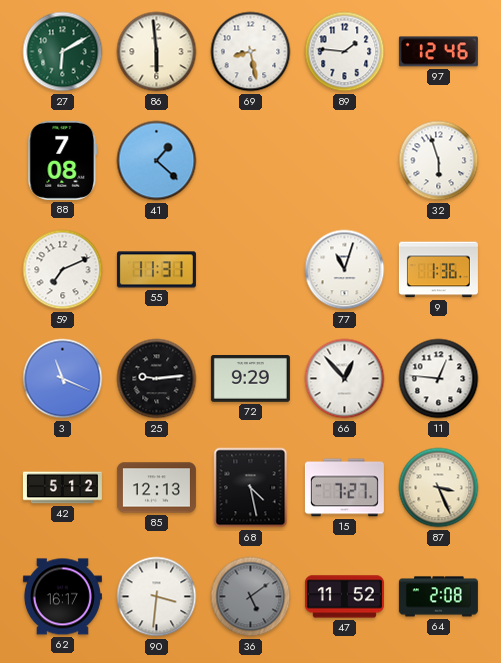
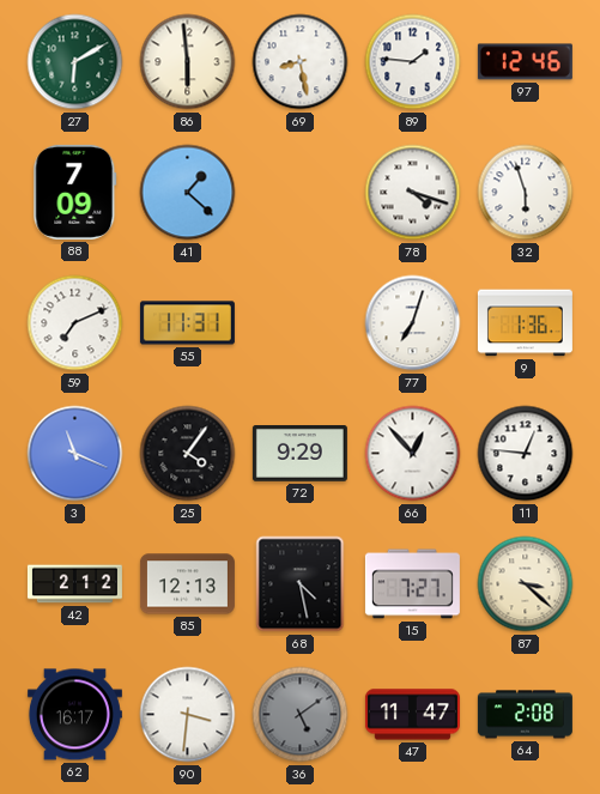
88: 7:08 -> 7:09 (75, 192)
78: none -> 4:18 (413, 193)
77: 11:03 -> 7:03 (413, 323)
25: 9:14 -> 4:06 (188, 454)
42: 5:12 -> 2:12 (74, 584)
87: 3:26 -> 3:22 (526, 584)
47: 11:52 -> 11:47 (412, 715)
